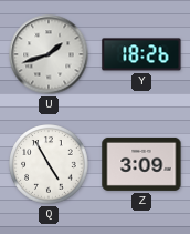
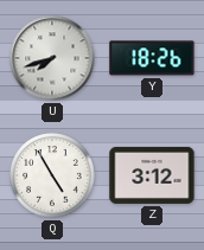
U: 1:42 -> 7:42 (52, 58)
Z: 3:09 -> 3:12 (152, 175)
